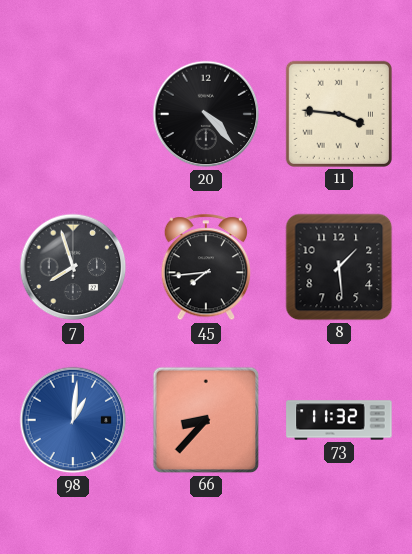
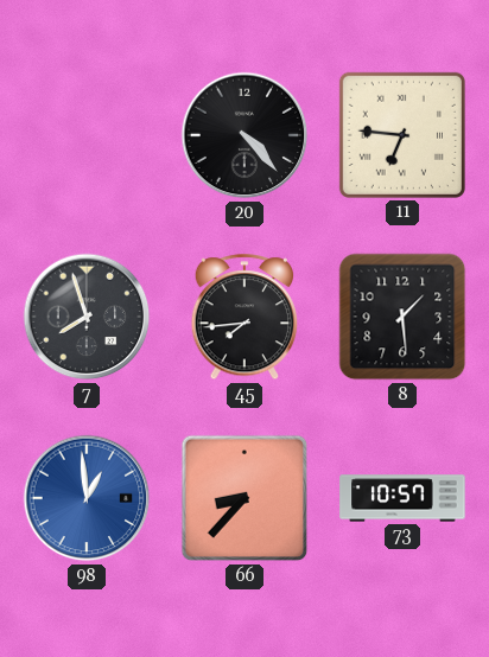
11: 3:46 -> 6:46 (402, 135)
98: 1:01 -> 12:59 (87, 498)
73: 11:32 -> 10:57 (402, 498)
